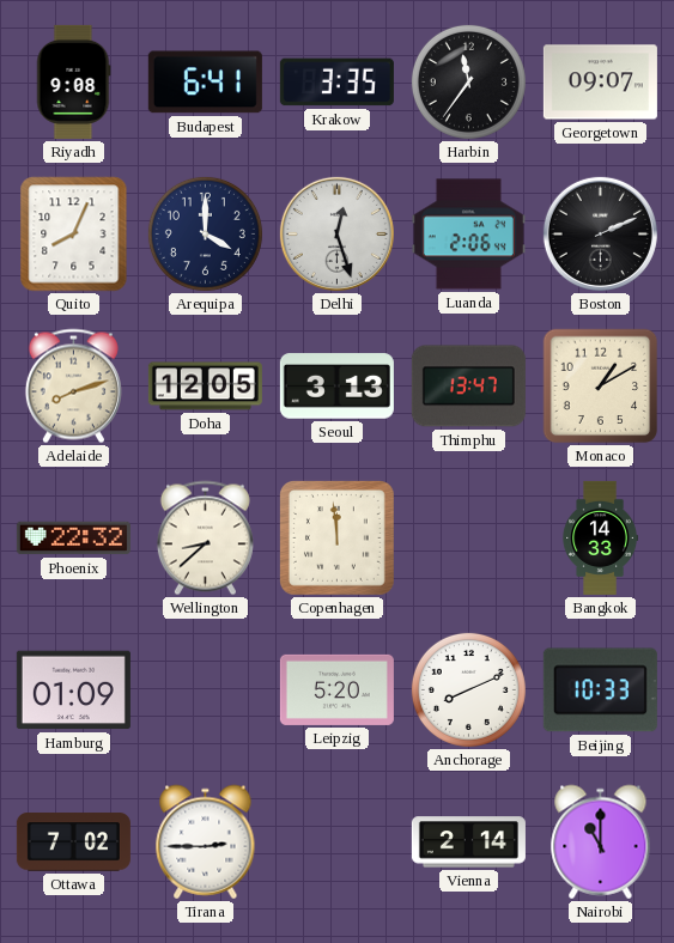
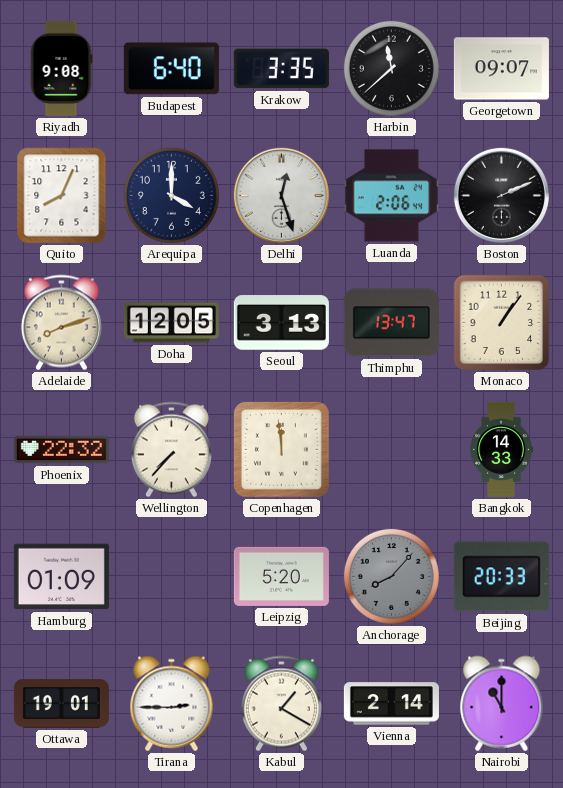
Budapest: 6:41 -> 6:40 (171, 69)
Harbin: 11:36 -> 11:38 (391, 68)
Monaco: 1:10 -> 1:06 (502, 323)
Wellington: 8:38 -> 7:37 (171, 450)
Anchorage: 8:11 -> 8:07 (391, 576)
Anchorage dial: white -> grey (391, 576)
Beijing: 10:33 -> 20:33 (501, 577)
Ottawa: 7:02 -> 19:01 (61, 704)
Kabul: none -> 1:20 (281, 704)
